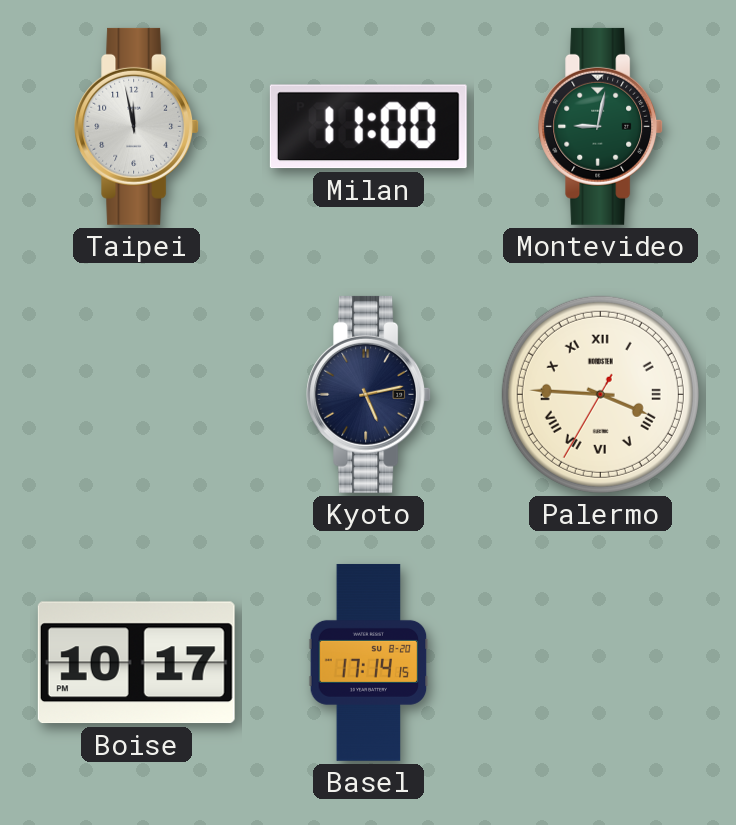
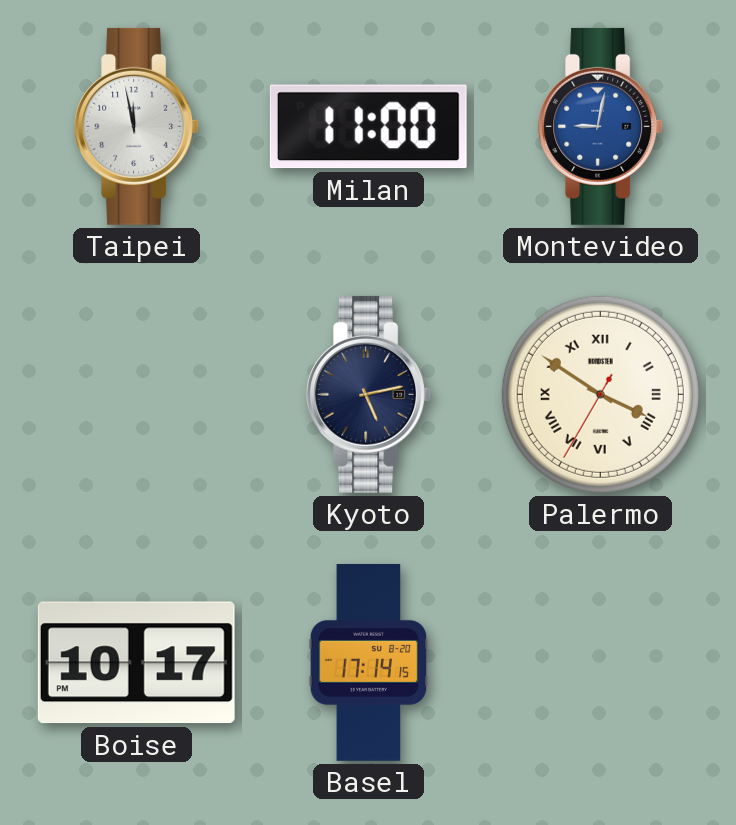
Montevideo dial: green -> blue (601, 126)
Palermo: 3:45 -> 3:50 (600, 394)
